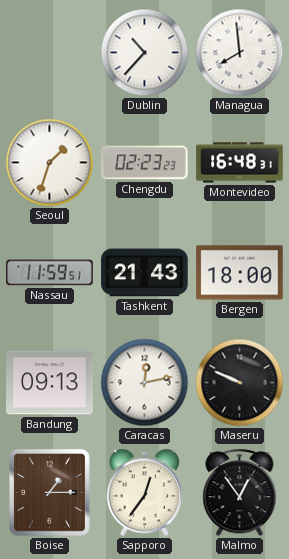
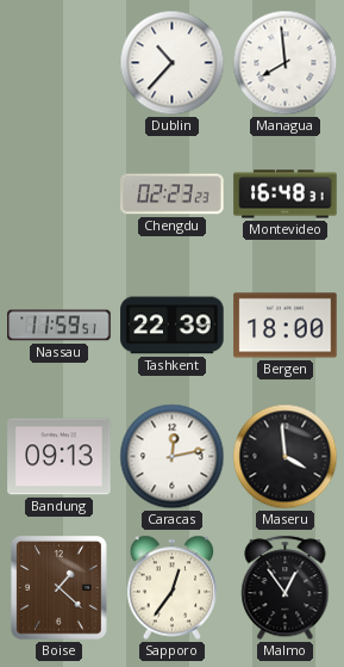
Seoul: 1:33 -> none (50, 163)
Tashkent: 21:43 -> 22:39 (173, 326)
Maseru: 9:49 -> 3:59 (286, 457)
Boise: 1:15 -> 1:22 (60, 588)
